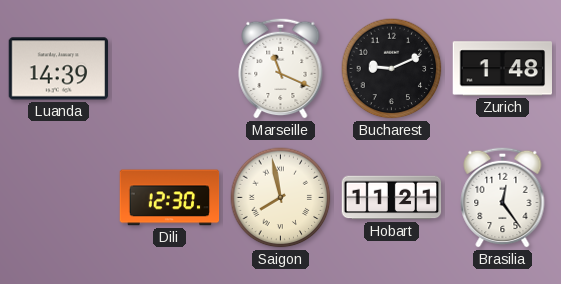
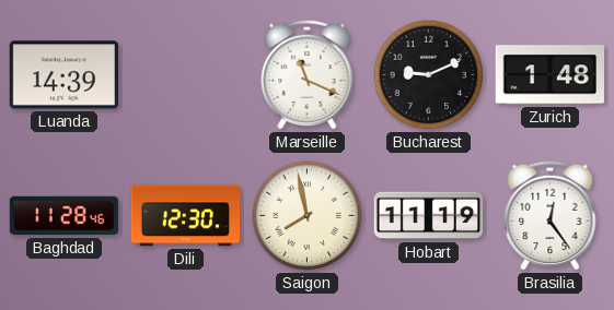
Baghdad: none -> 11:28 (65, 216)
Hobart: 11:21 -> 11:19 (429, 216)
